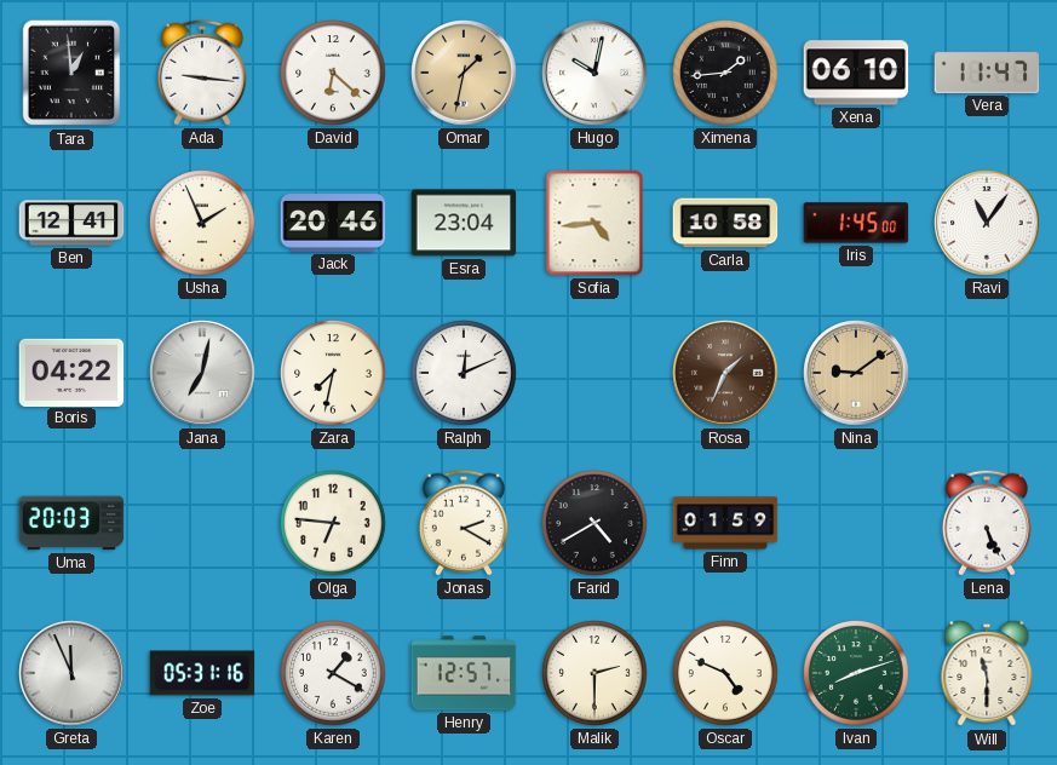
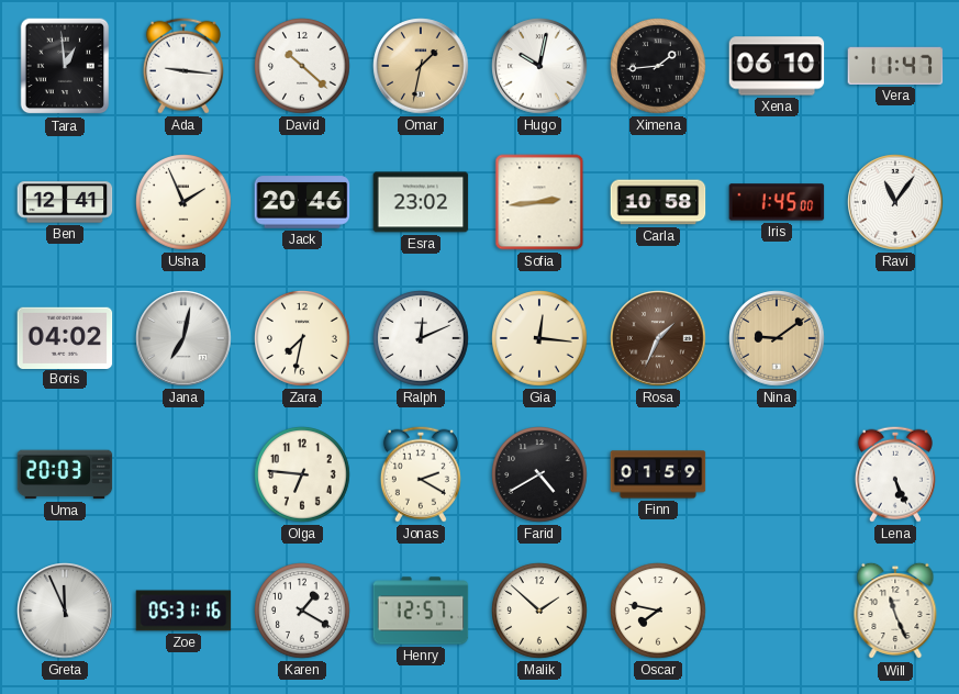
David: 6:22 -> 10:22 (302, 66)
Esra: 23:04 -> 23:02 (421, 202)
Sofia: 4:44 -> 2:44 (539, 202)
Boris: 04:22 -> 04:02 (65, 337)
Gia: none -> 12:16 (539, 338)
Malik: 2:30 -> 1:52 (539, 611)
Oscar: 4:49 -> 7:47 (658, 611)
Ivan: 8:12 -> none (856, 673)
Will: 11:30 -> 11:26 (895, 611)
